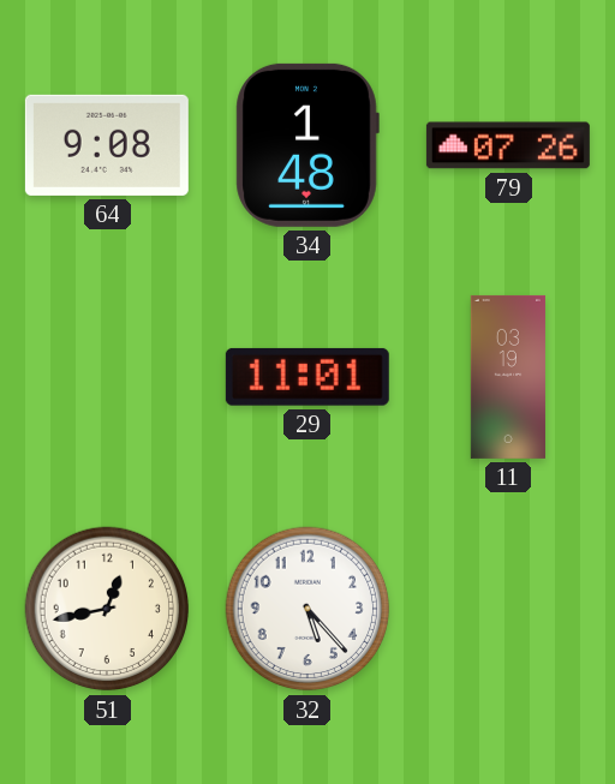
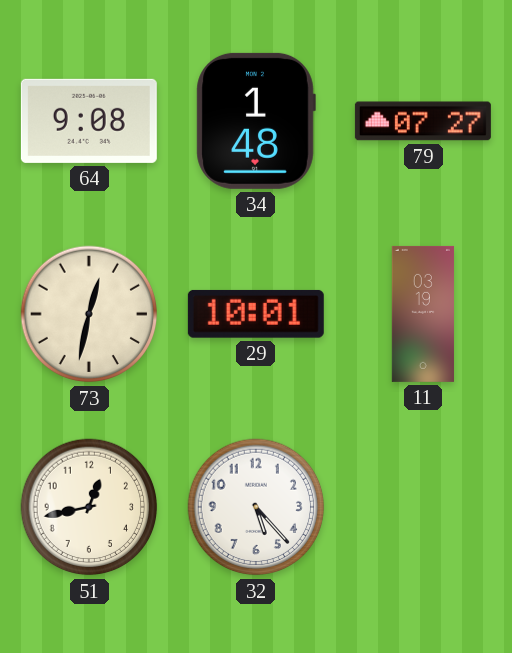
79: 07:26 -> 07:27 (423, 121)
73: none -> 12:32 (89, 314)
29: 11:01 -> 10:01 (256, 314)
